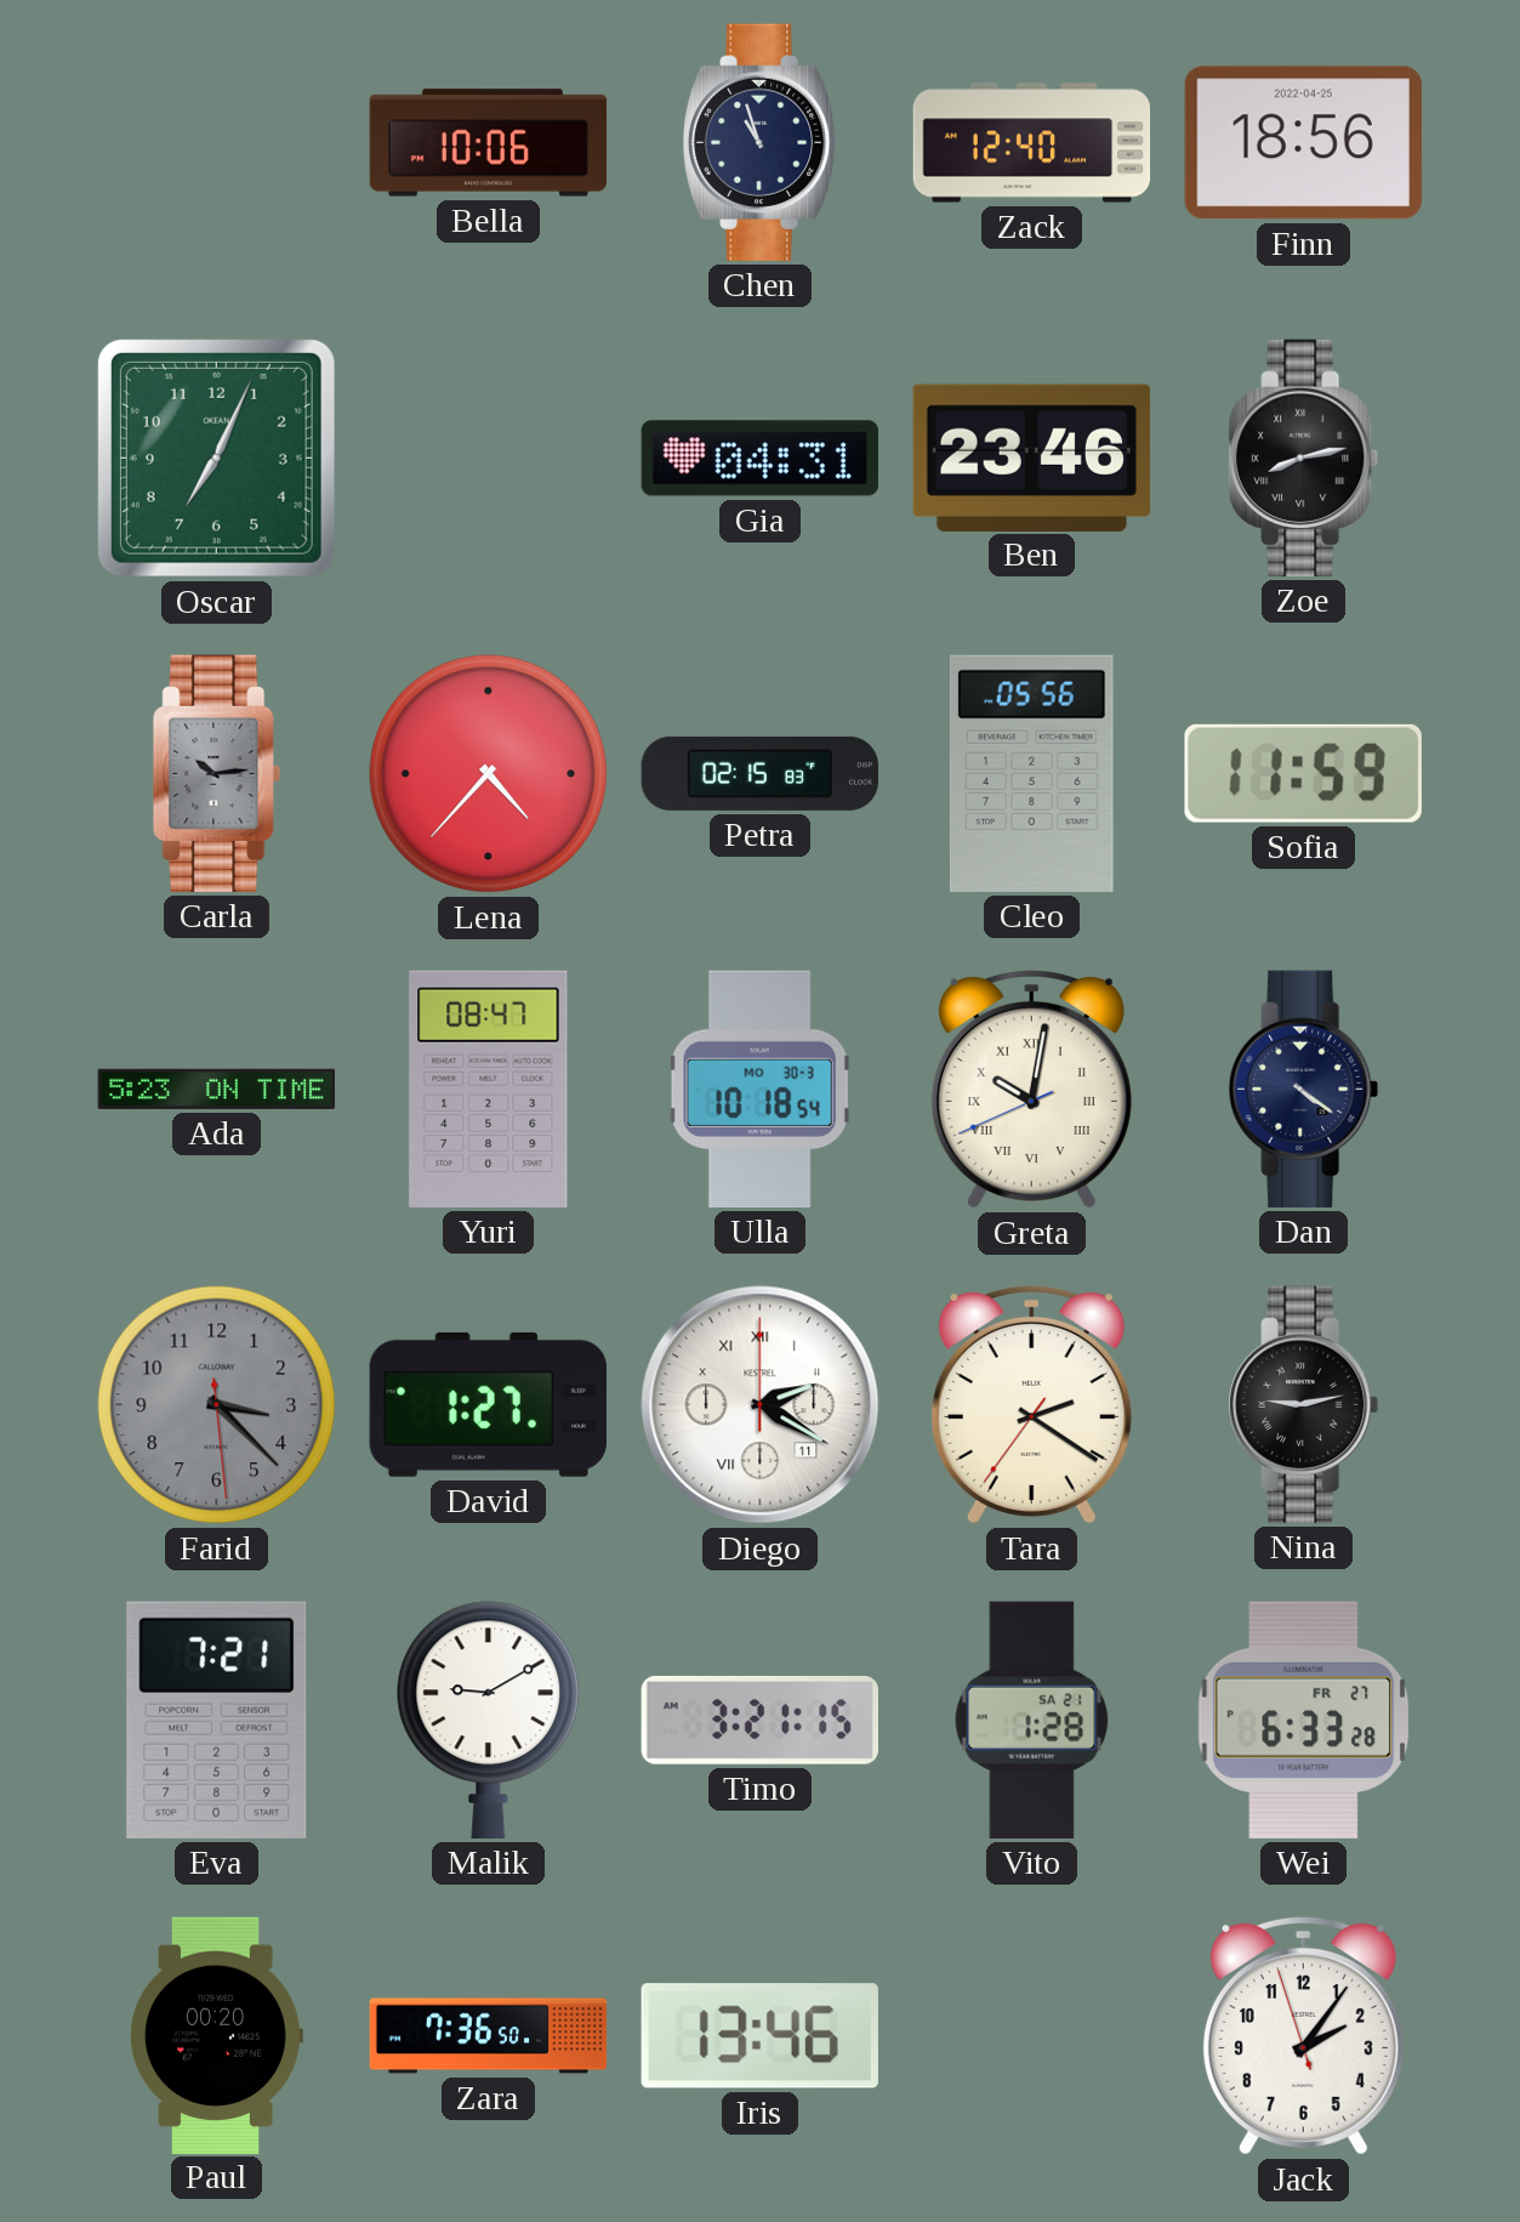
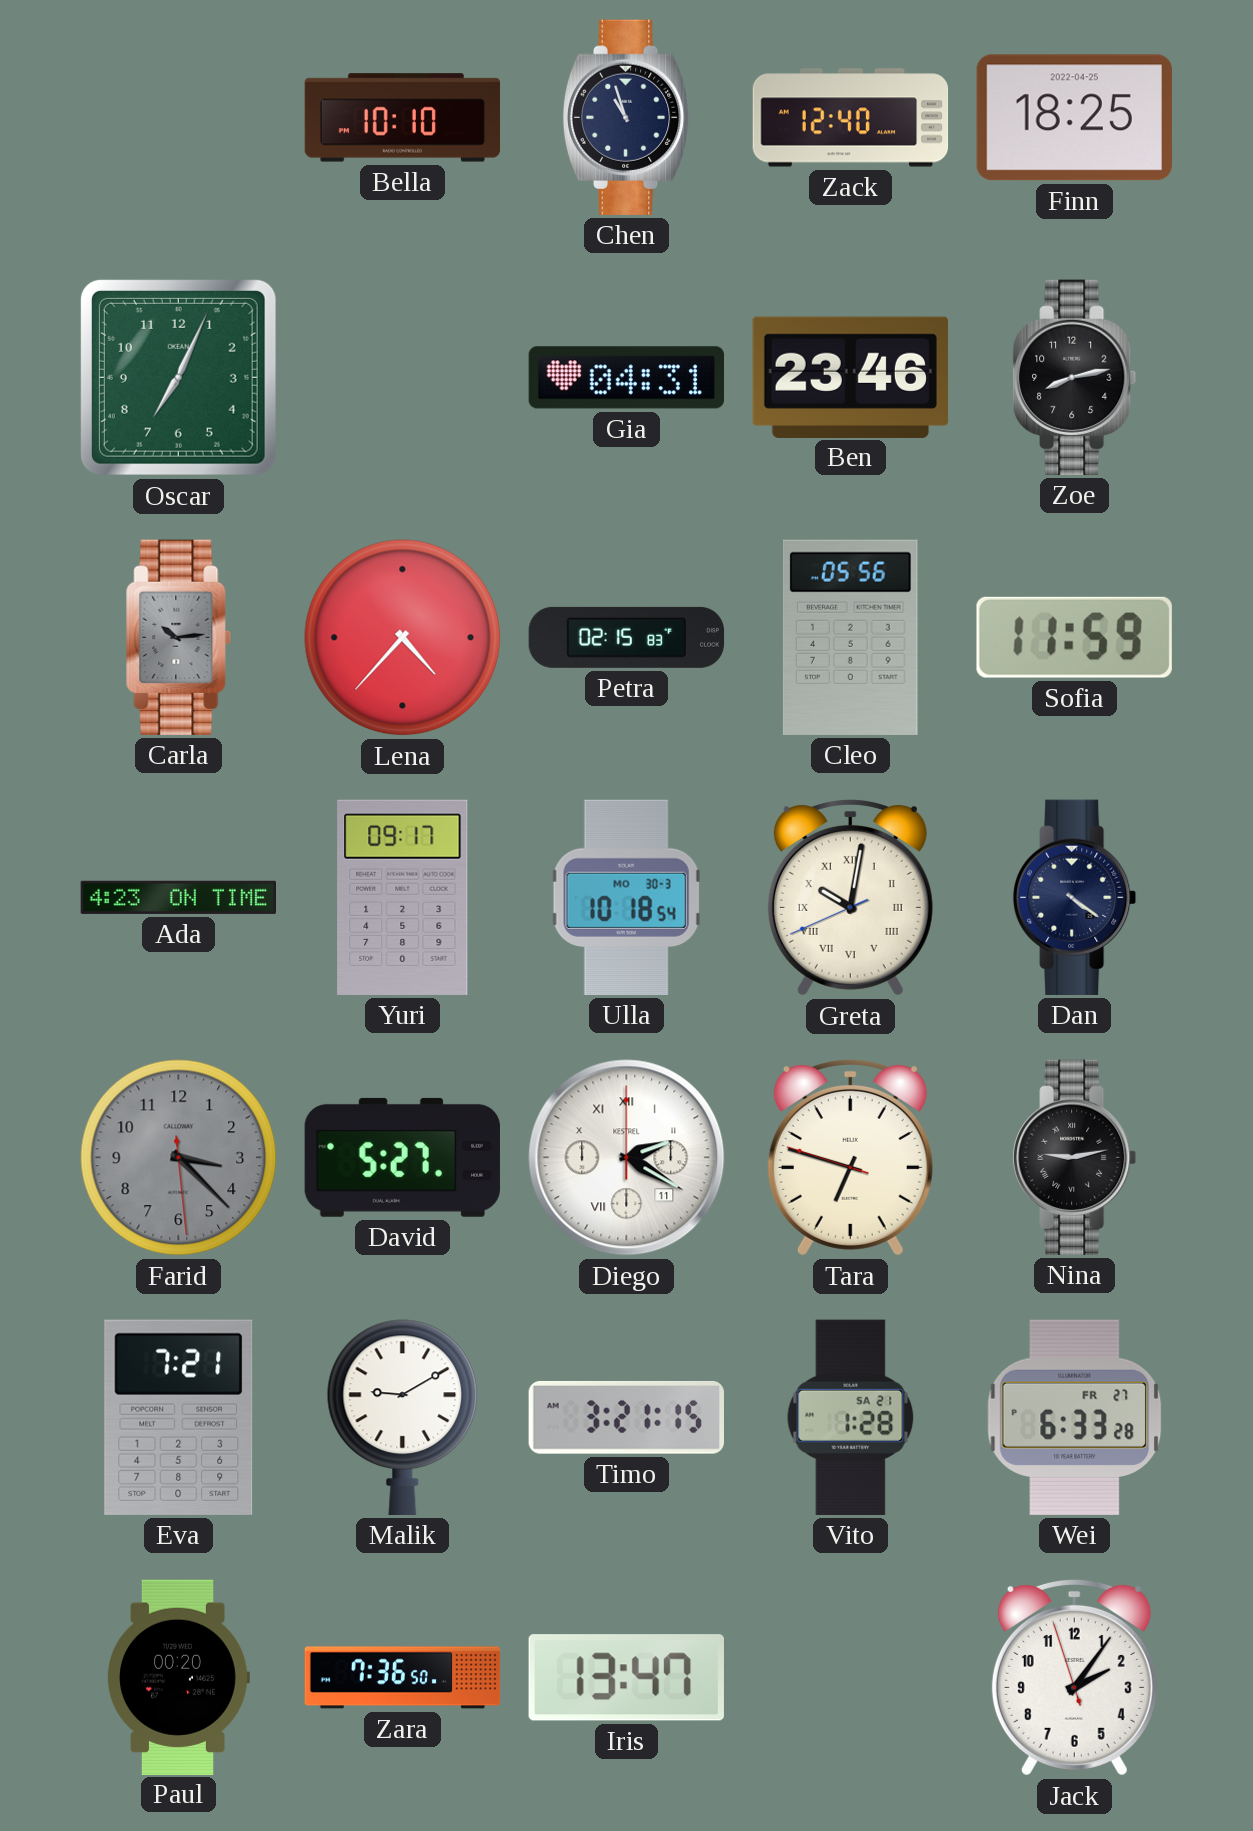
Bella: 10:06 -> 10:10 (403, 118)
Finn: 18:56 -> 18:25 (1074, 118)
Zoe numerals: Roman -> Arabic (1075, 377)
Ada: 5:23 -> 4:23 (178, 897)
Yuri: 08:47 -> 09:17 (403, 897)
David: 1:27 -> 5:27 (402, 1157)
Tara: 2:20 -> 6:47 (850, 1157)
Iris: 13:46 -> 13:47 (626, 1678)
